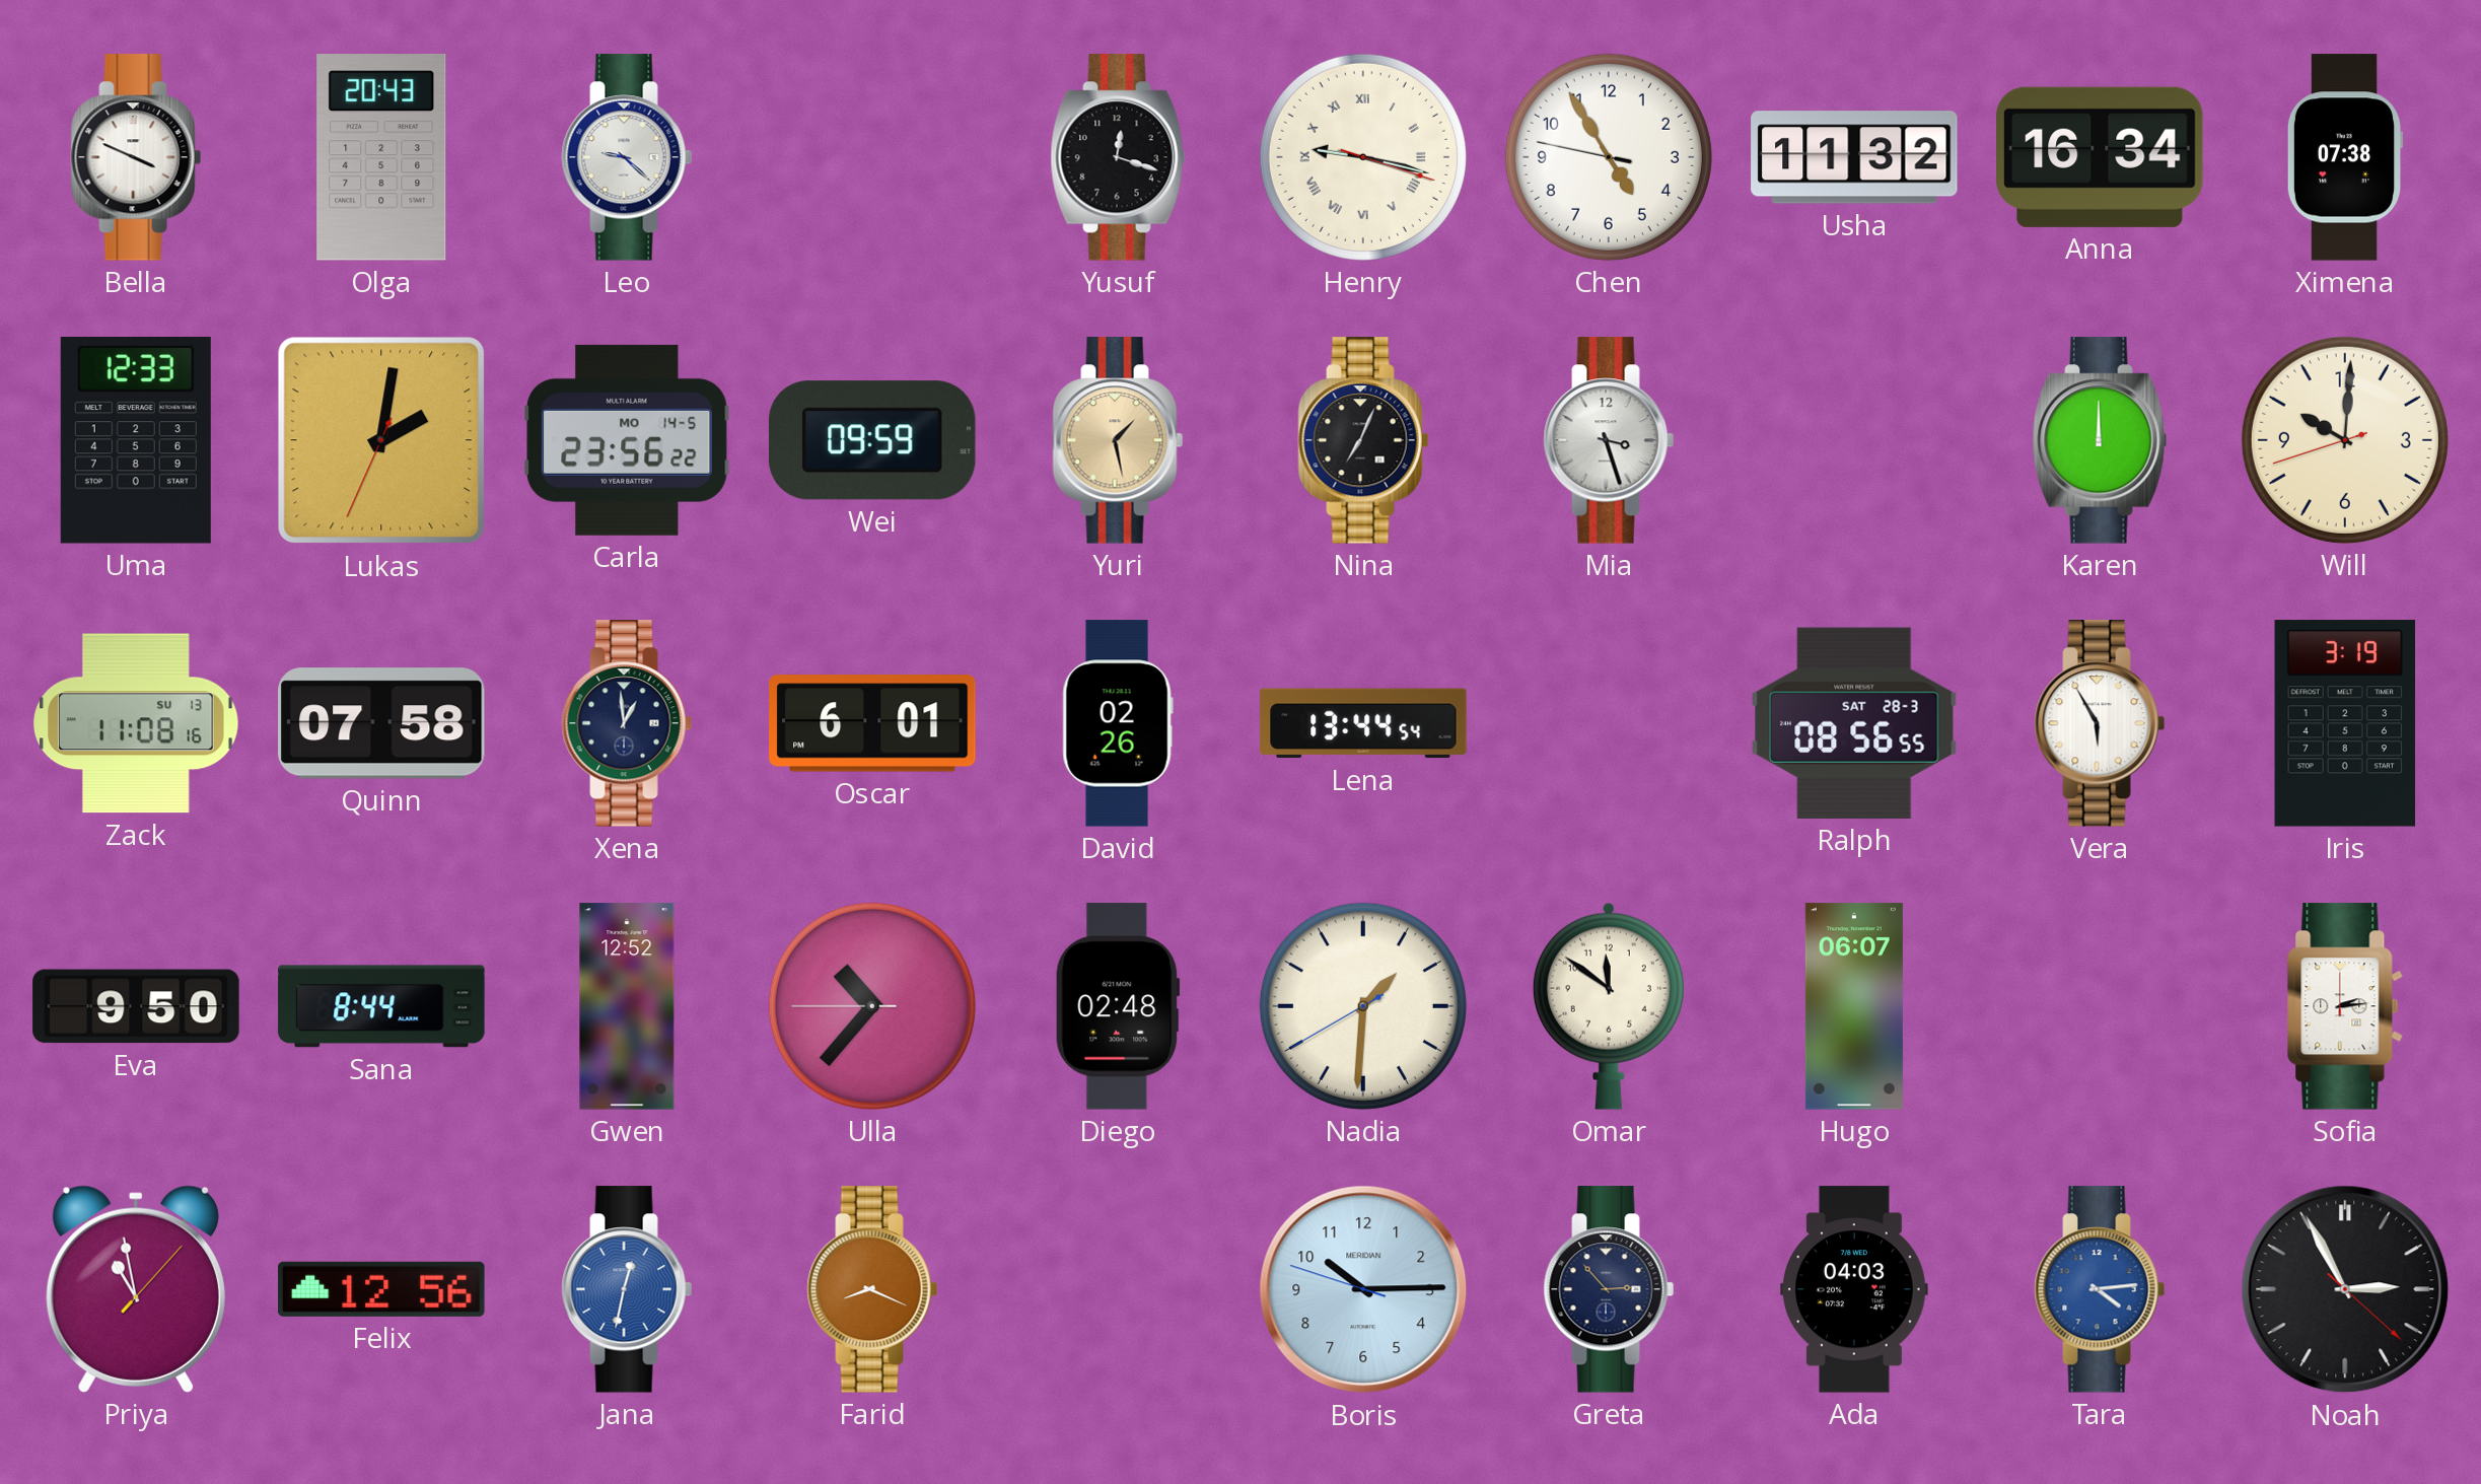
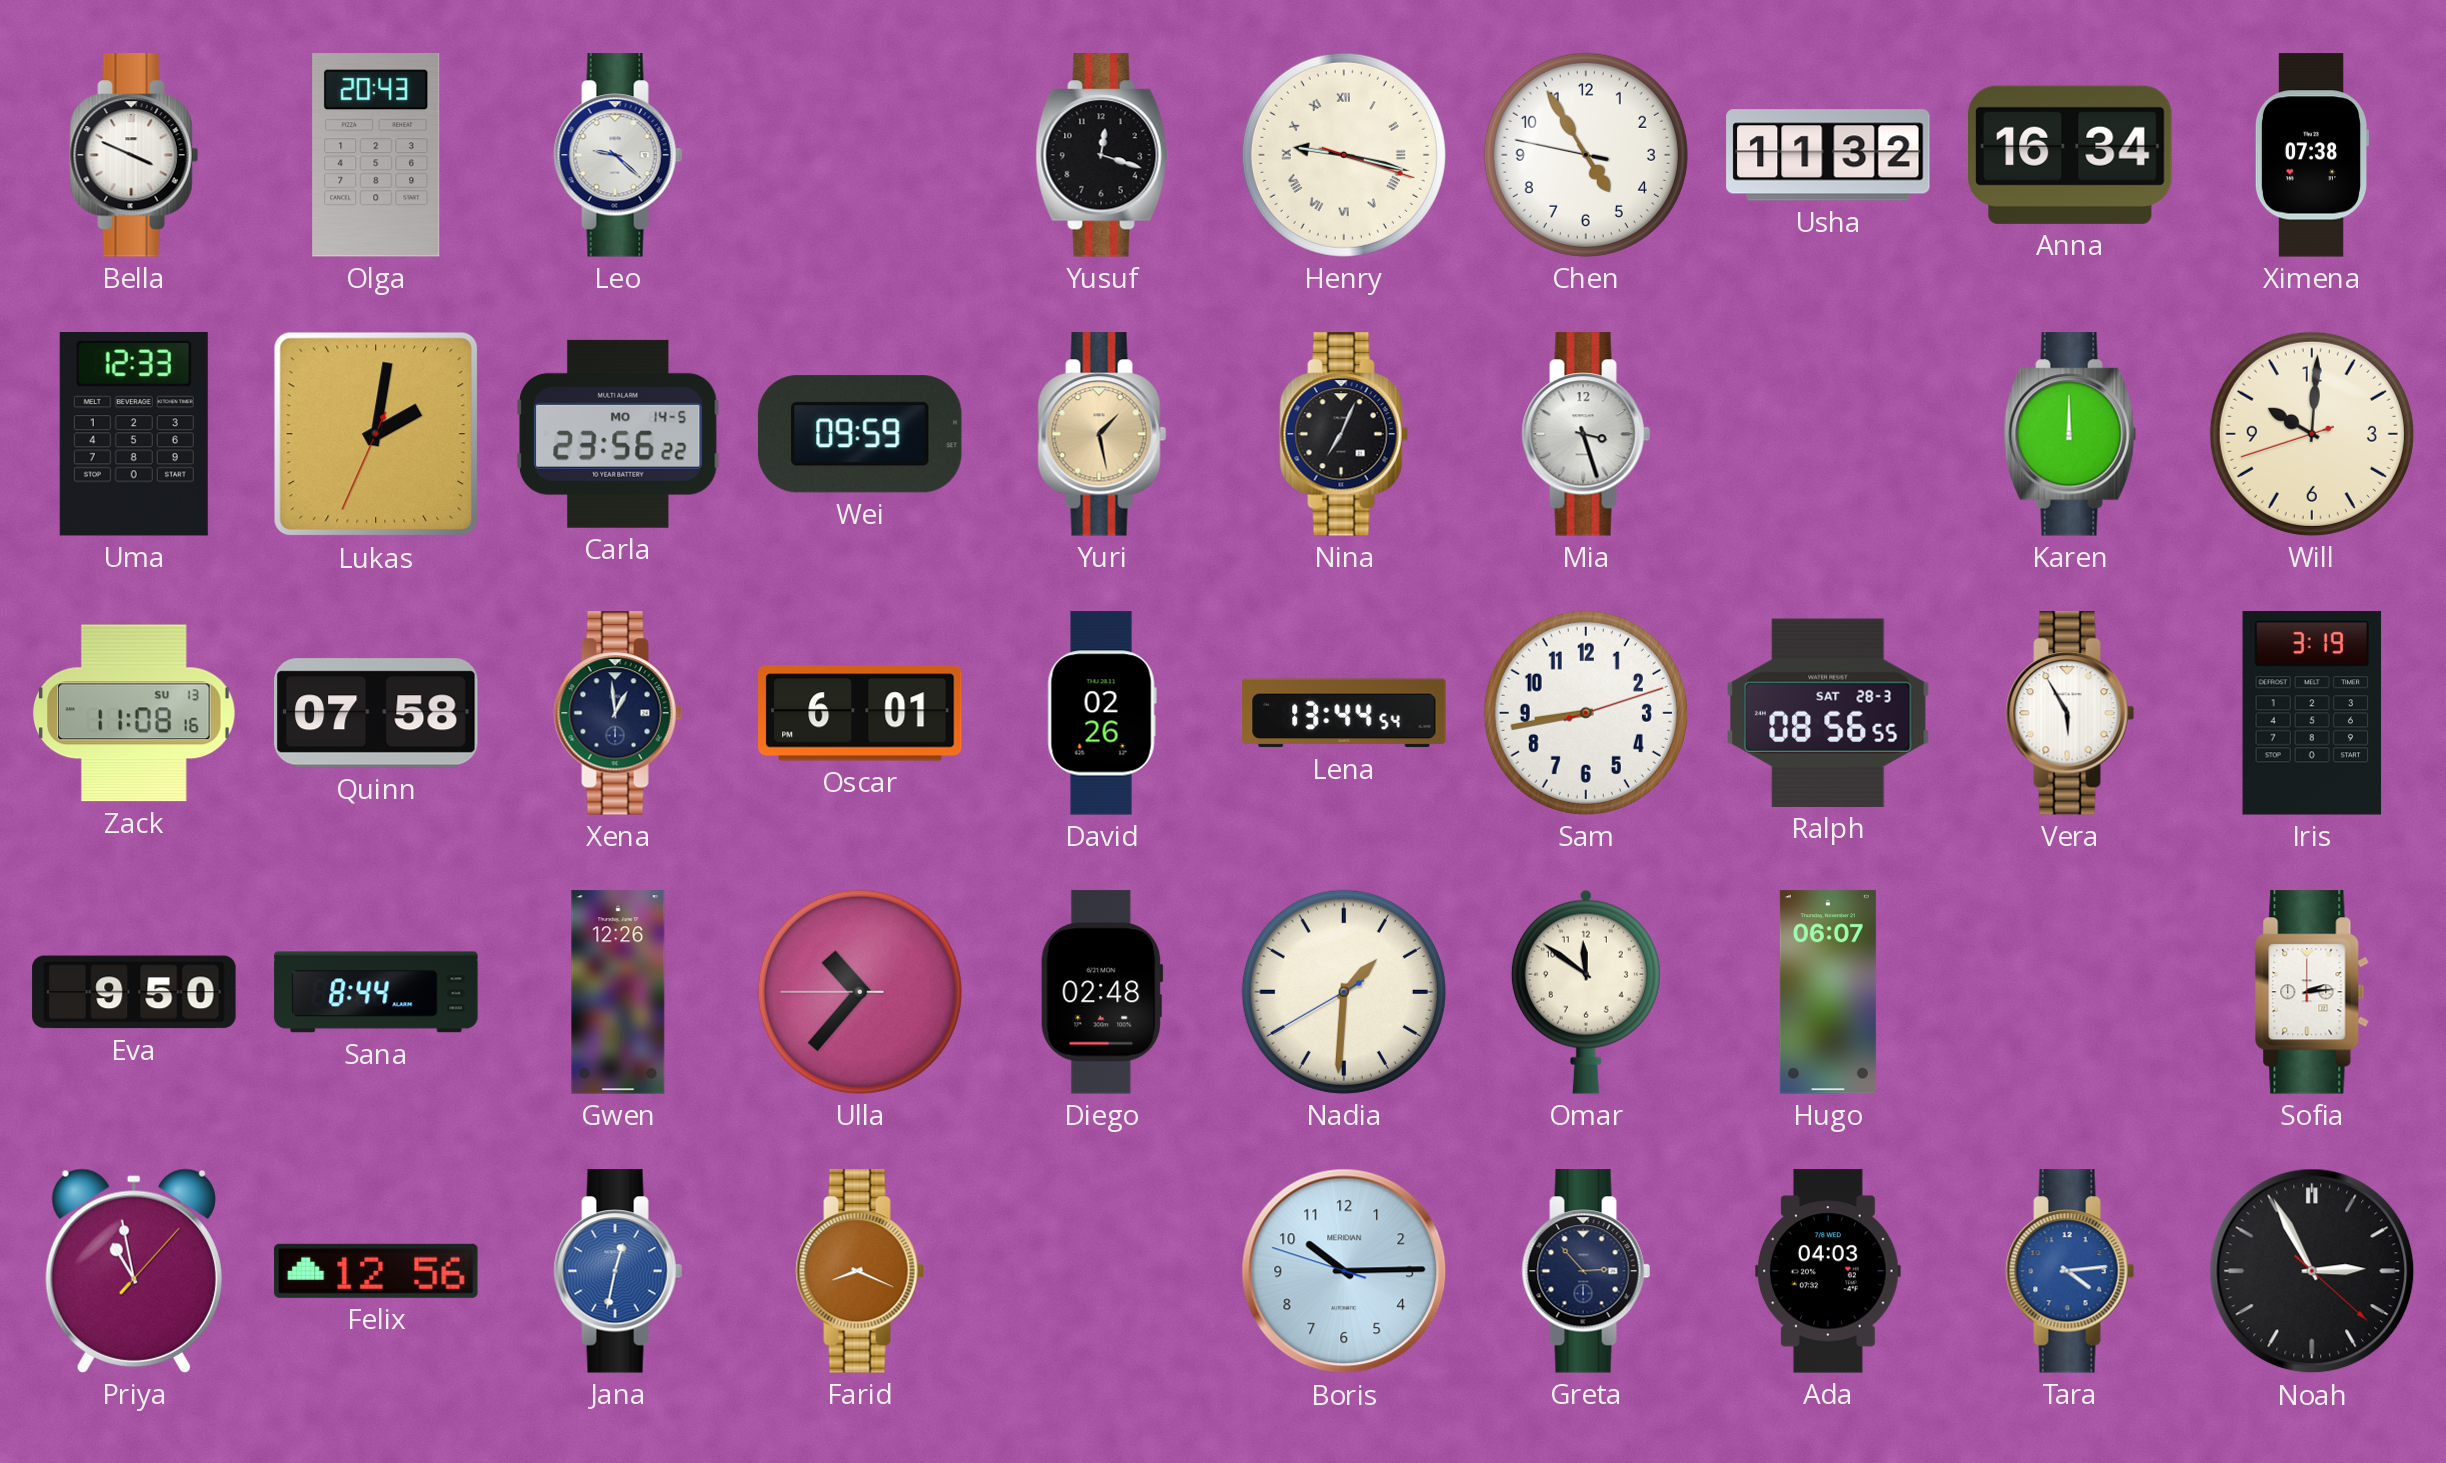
Sam: none -> 8:43 (1586, 713)
Gwen: 12:52 -> 12:26 (618, 992)
